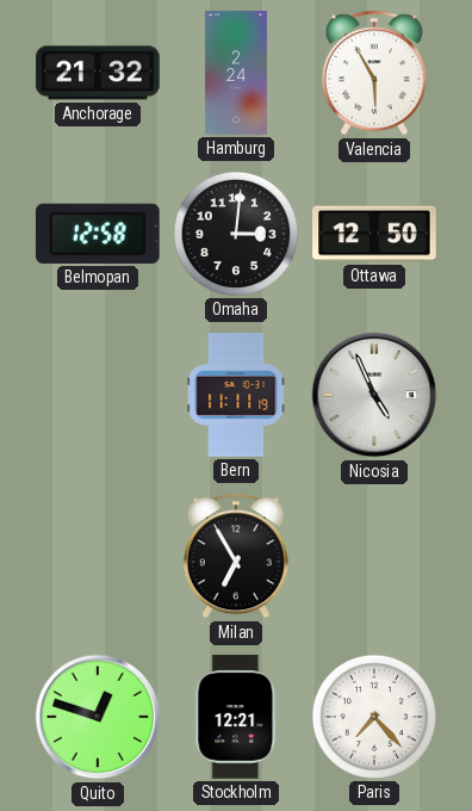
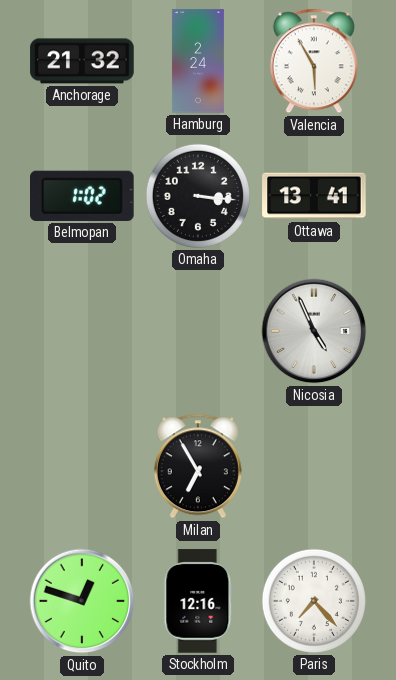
Belmopan: 12:58 -> 1:02 (83, 196)
Omaha: 3:01 -> 3:16 (198, 196)
Ottawa: 12:50 -> 13:41 (314, 196)
Bern: 11:11 -> none (236, 395)
Stockholm: 12:21 -> 12:16 (198, 601)
